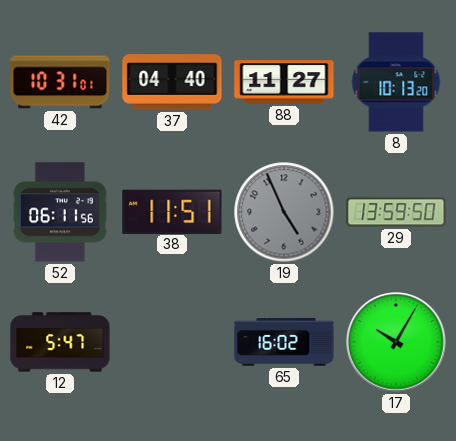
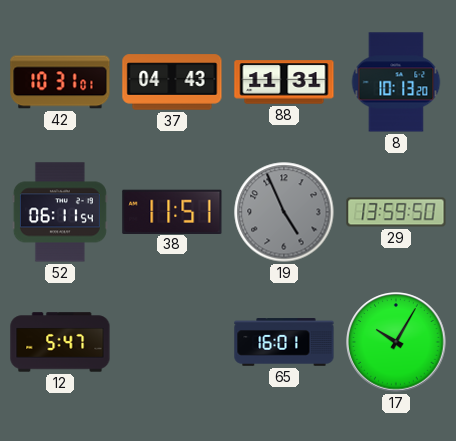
37: 04:40 -> 04:43 (172, 82)
88: 11:27 -> 11:31 (284, 82)
52: 06:11:56 -> 06:11:54 (60, 212)
65: 16:02 -> 16:01 (284, 342)
